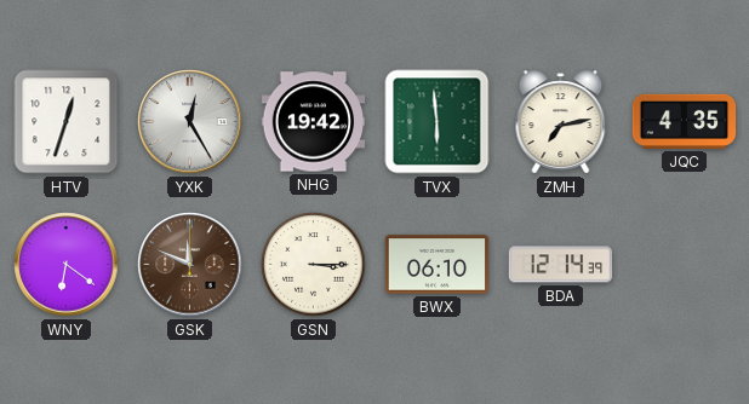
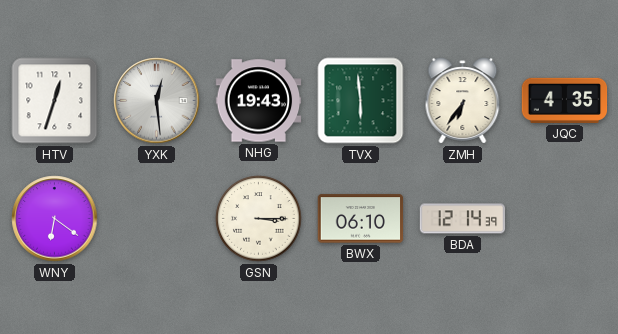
YXK: 12:25 -> 12:29 (157, 101)
NHG: 19:42 -> 19:43 (259, 101)
ZMH: 7:13 -> 6:36 (463, 101)
GSK: 11:49 -> none (190, 265)
